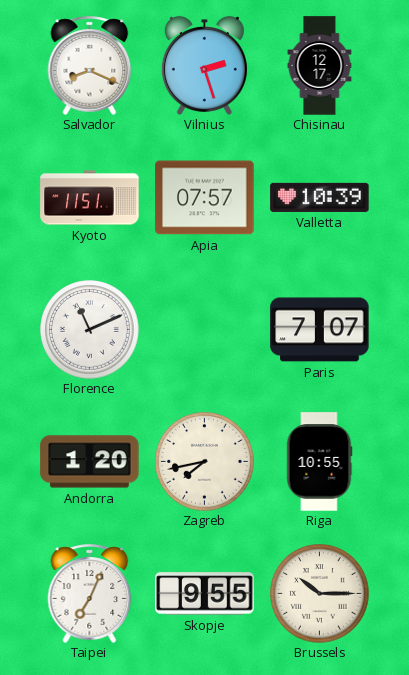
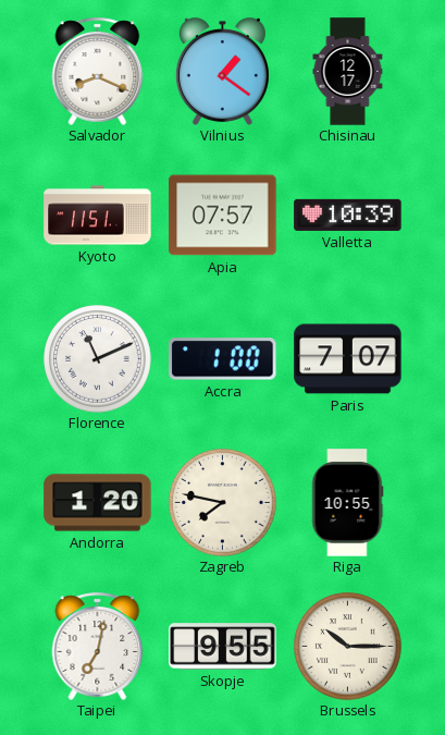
Vilnius: 2:27 -> 1:21 (222, 71)
Accra: none -> 1:00 (223, 359)
Zagreb: 7:43 -> 7:47 (223, 503)
Taipei: 7:04 -> 7:02 (98, 646)
